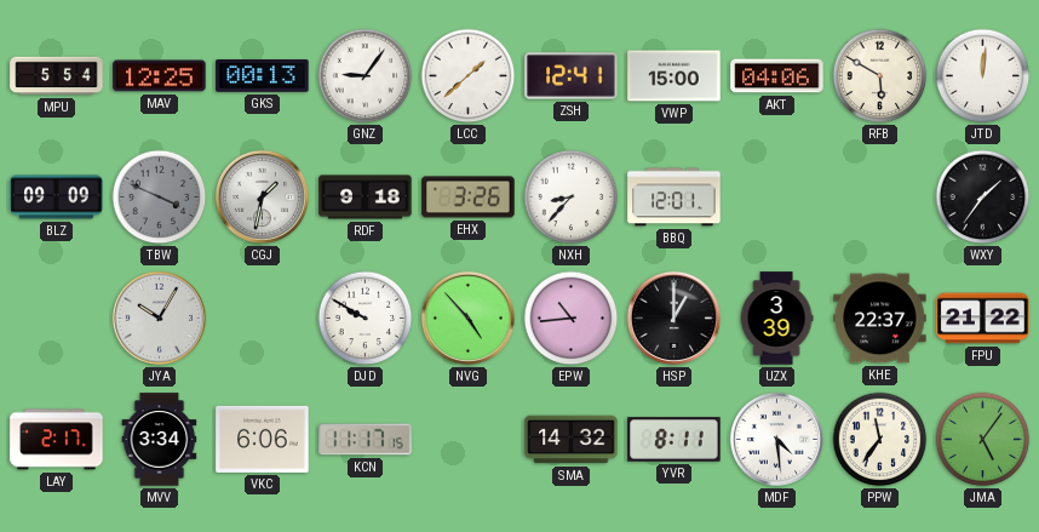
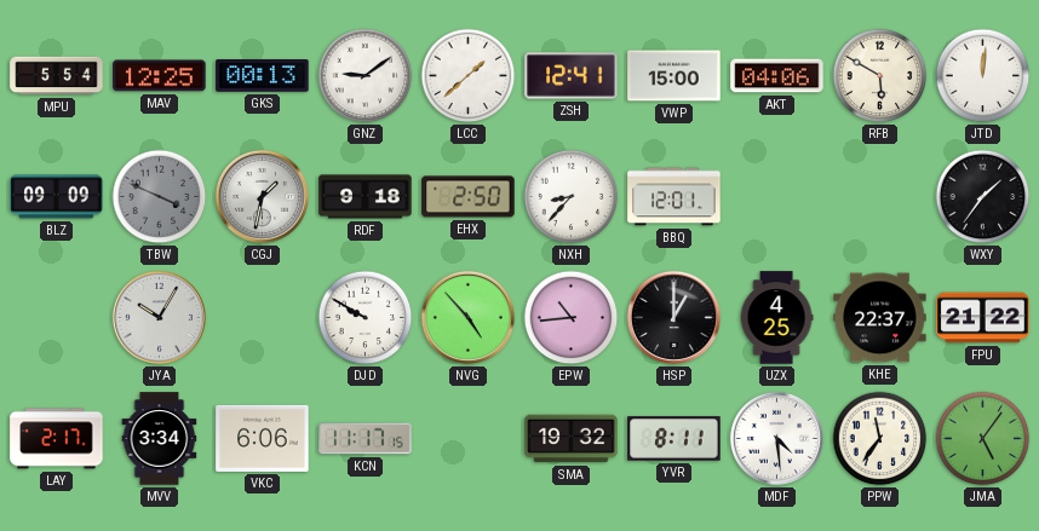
GNZ: 9:06 -> 9:09 (366, 76)
EHX: 3:26 -> 2:50 (469, 197)
UZX: 3:39 -> 4:25 (776, 318)
SMA: 14:32 -> 19:32 (572, 439)
